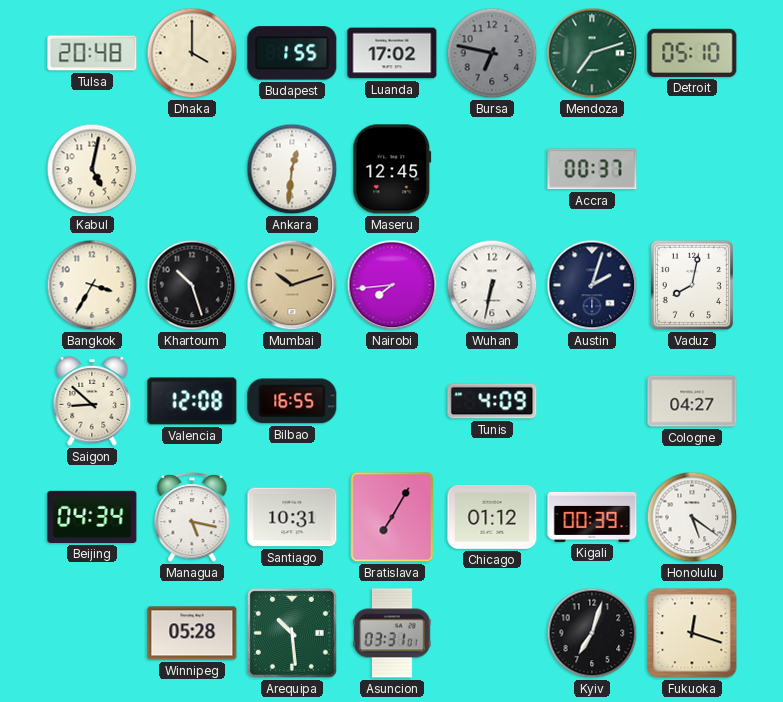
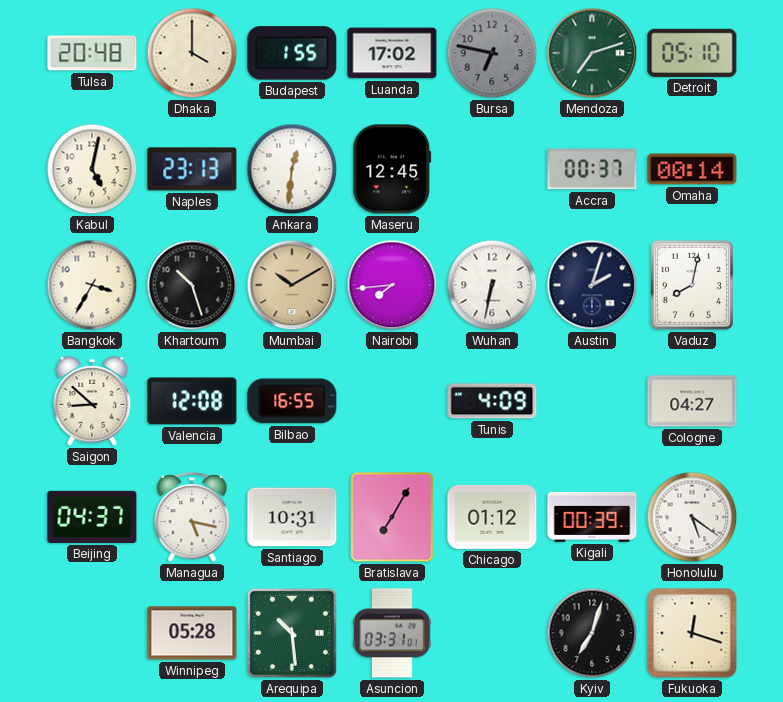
Naples: none -> 23:13 (192, 169)
Omaha: none -> 00:14 (692, 169)
Mumbai: 10:12 -> 10:10 (292, 285)
Beijing: 04:34 -> 04:37 (92, 517)
